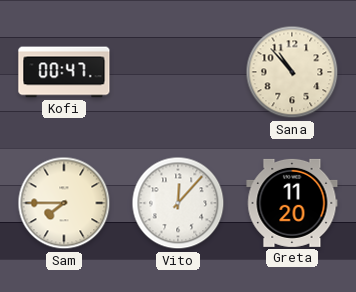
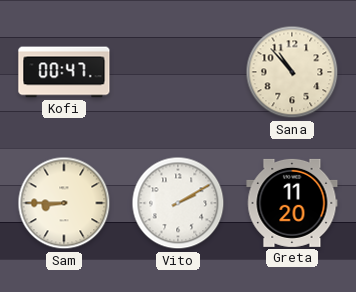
Sam: 7:45 -> 8:45 (64, 203)
Vito: 12:07 -> 2:10 (178, 203)
